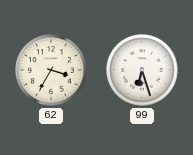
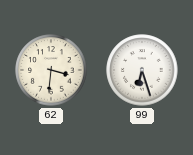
62: 3:35 -> 3:31 (51, 70)
